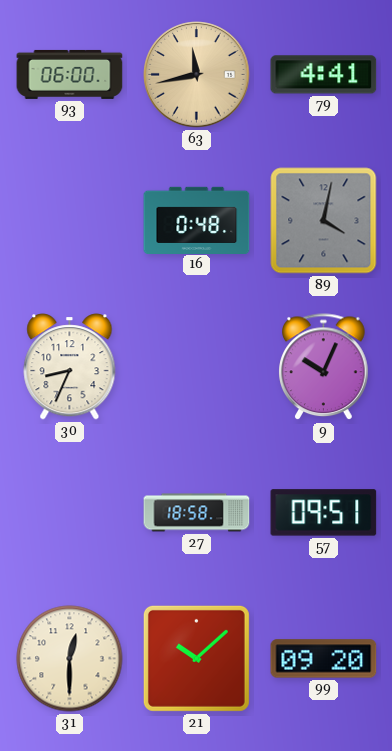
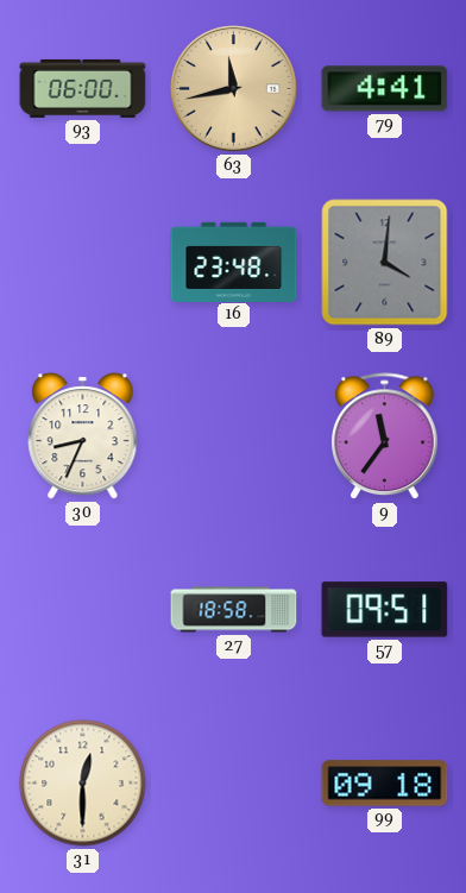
16: 0:48 -> 23:48 (234, 262)
89: 4:02 -> 4:01 (385, 263)
9: 10:04 -> 11:36 (385, 436)
21: 10:08 -> none (196, 658)
99: 09:20 -> 09:18 (385, 784)
